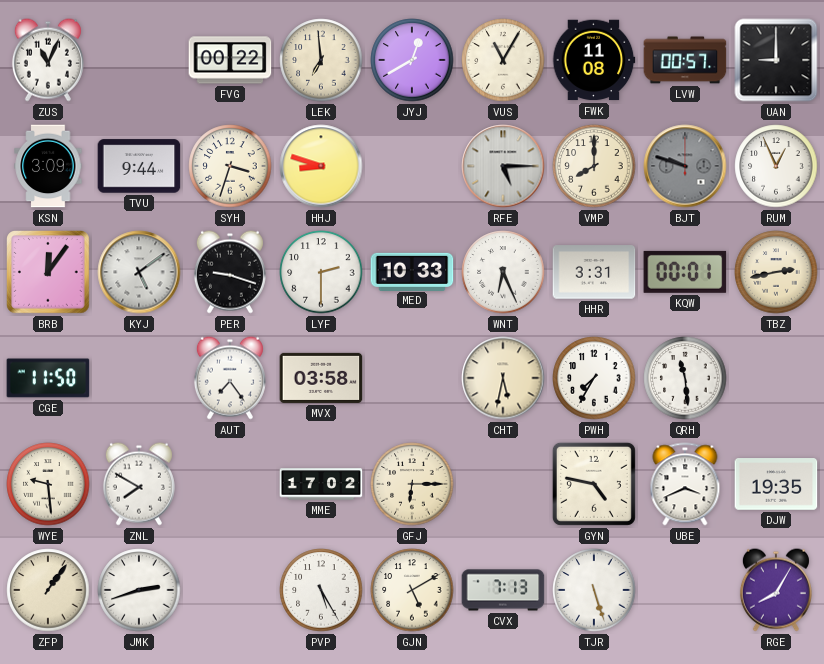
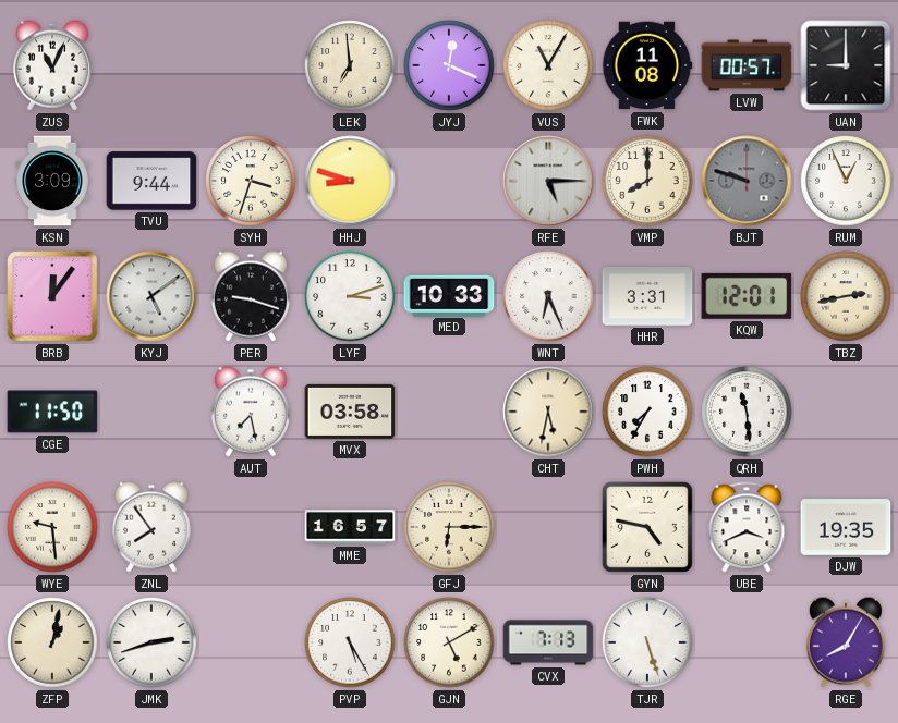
FVG: 00:22 -> none (230, 60)
JYJ: 12:40 -> 12:19 (449, 65)
LYF: 2:30 -> 3:12 (350, 296)
KQW: 00:01 -> 12:01 (747, 296)
AUT: 7:24 -> 7:28 (251, 412)
ZNL: 7:50 -> 7:54 (151, 527)
MME: 17:02 -> 16:57 (350, 527)
ZFP: 1:06 -> 1:02 (52, 642)
